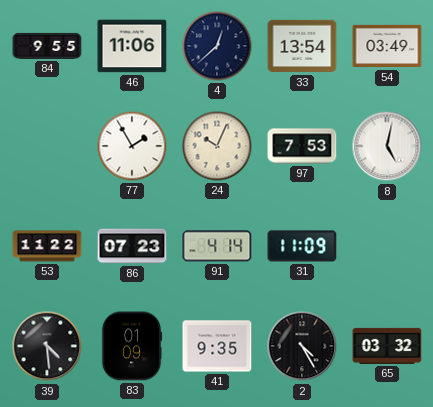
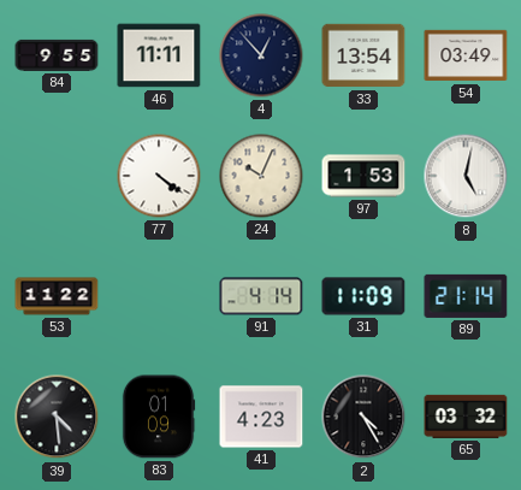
46: 11:06 -> 11:11 (159, 55)
4: 12:38 -> 12:53 (261, 55)
77: 1:55 -> 4:21 (159, 176)
97: 7:53 -> 1:53 (363, 176)
86: 07:23 -> none (132, 246)
89: none -> 21:14 (466, 296)
41: 9:35 -> 4:23 (261, 417)
